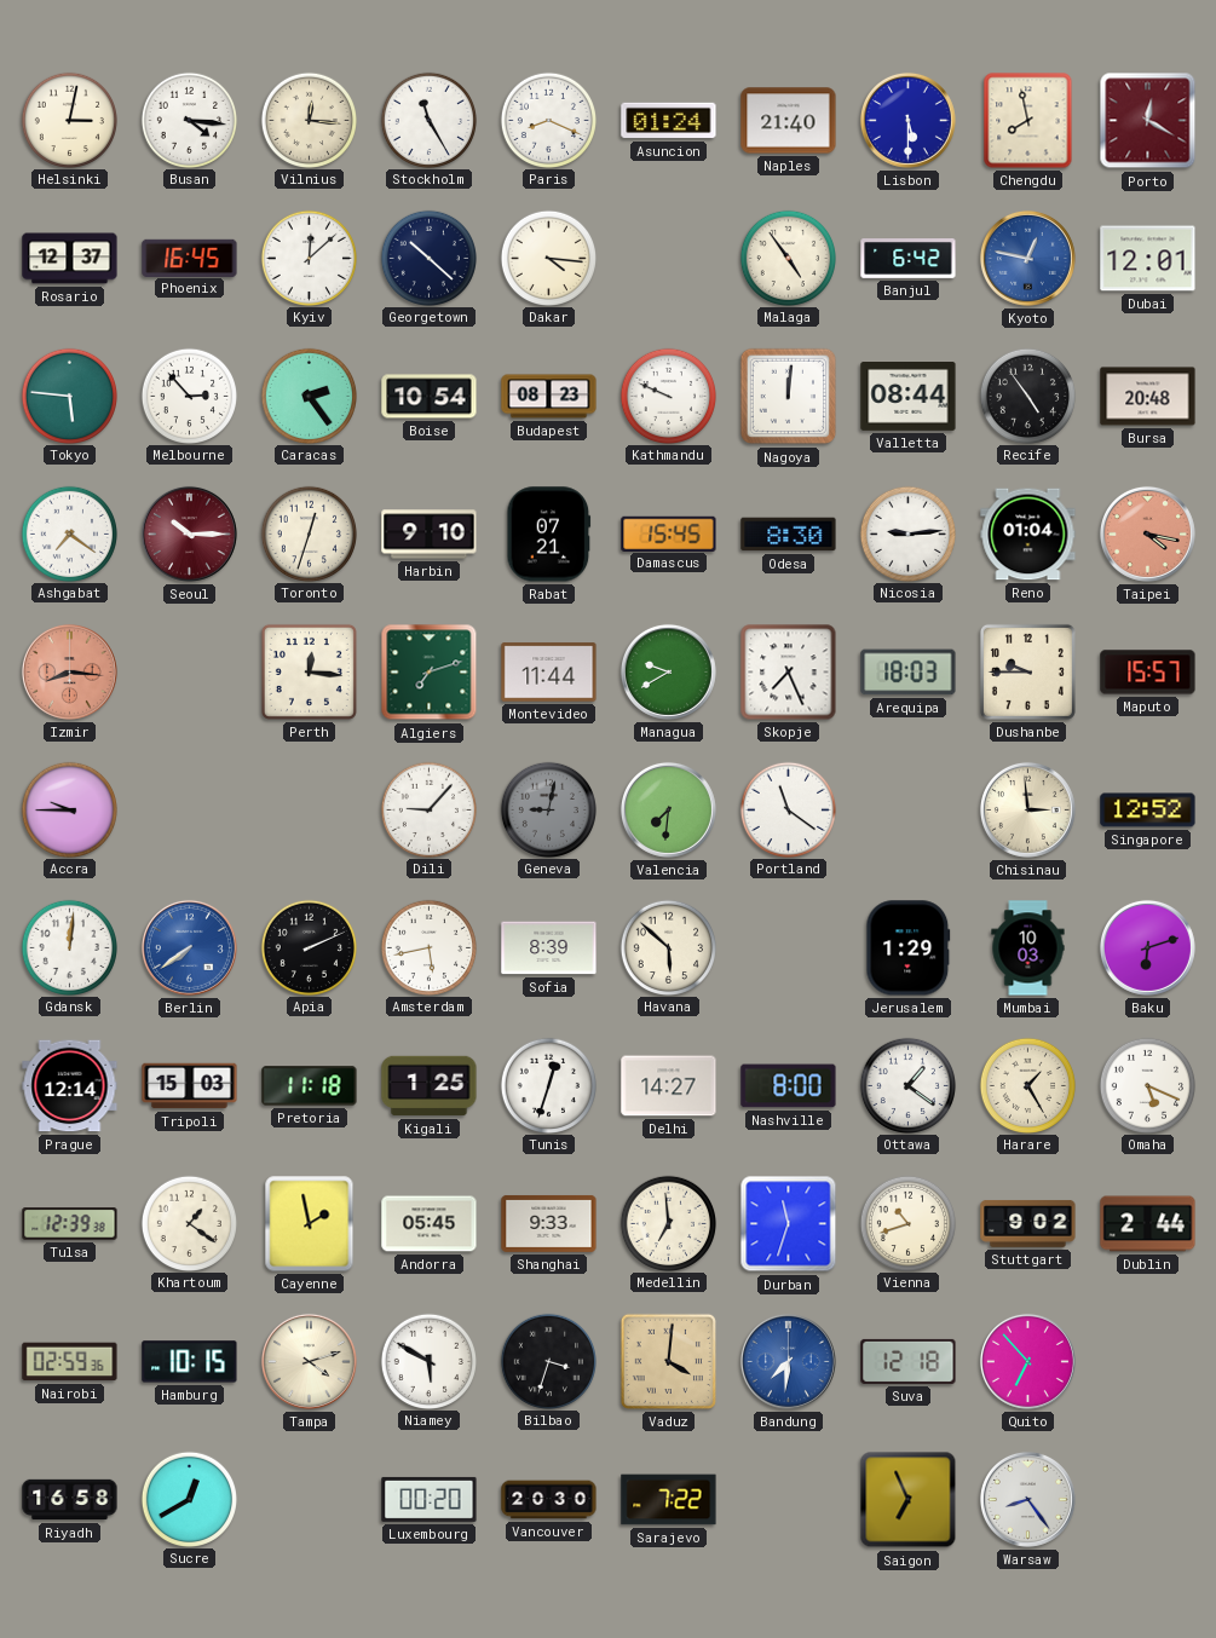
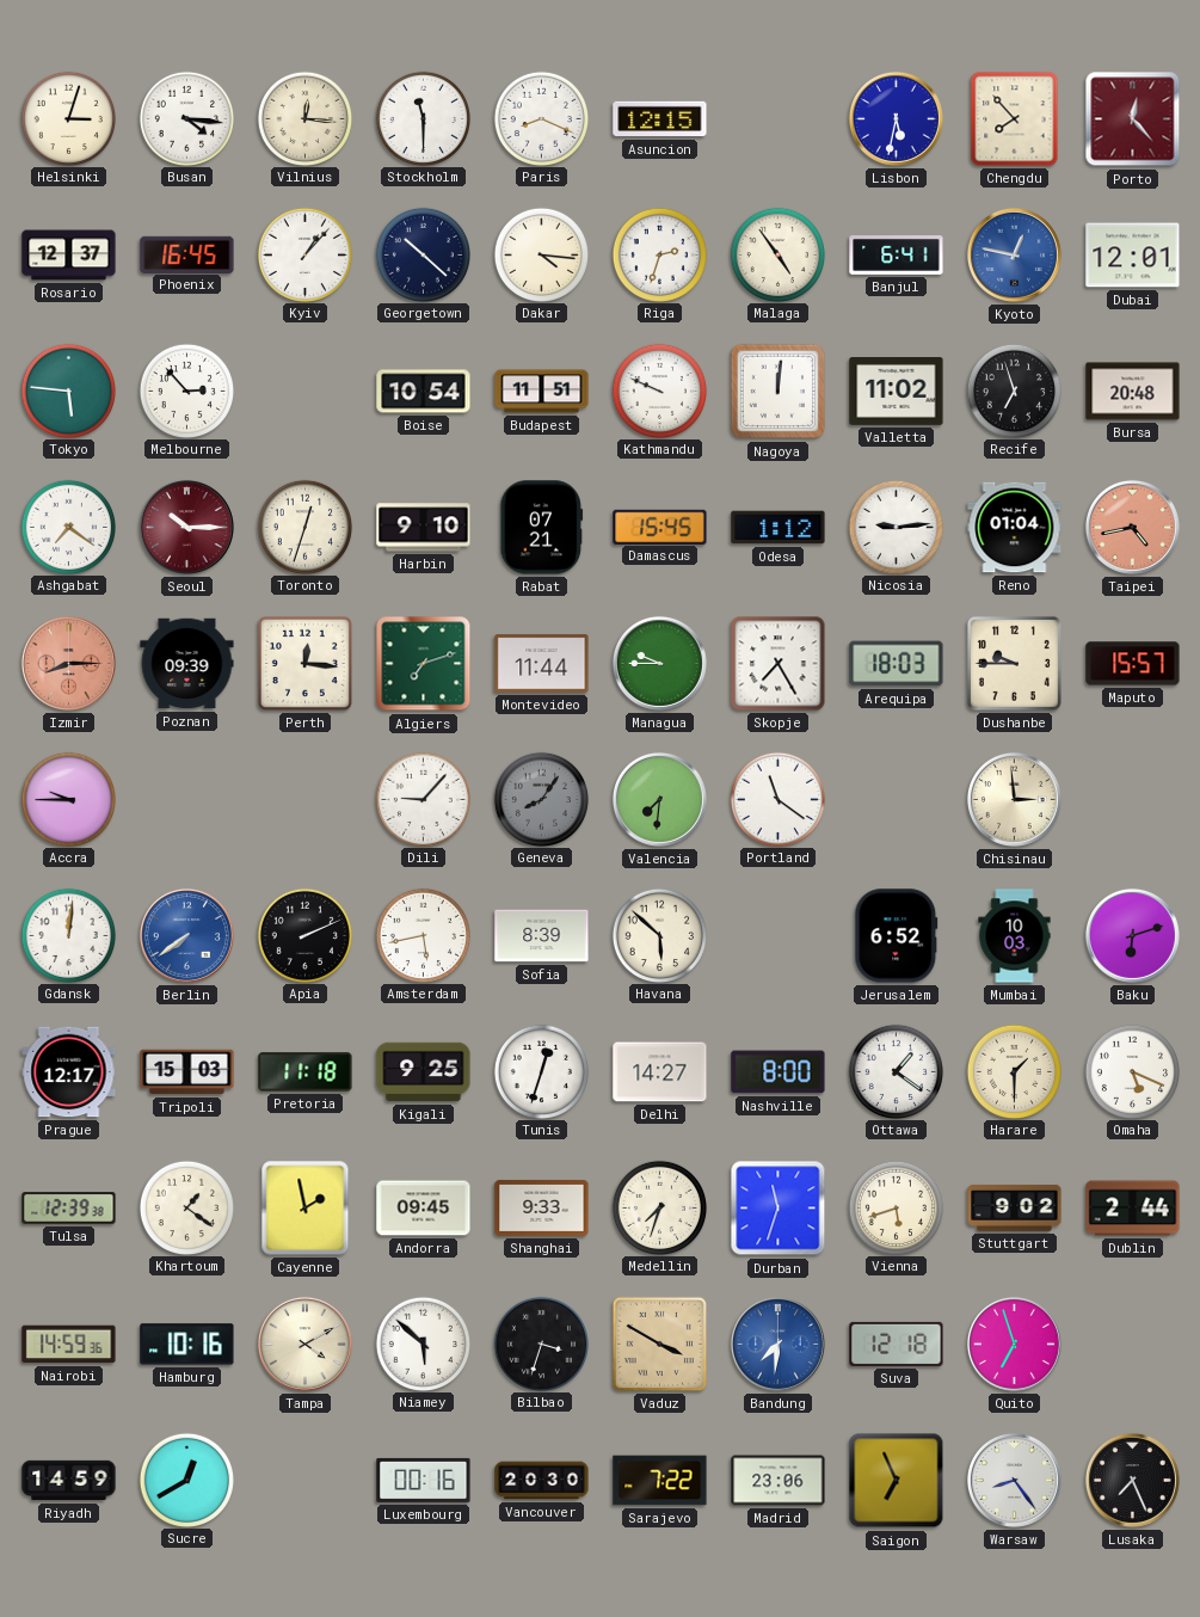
Helsinki: 3:02 -> 3:03 (68, 118)
Stockholm: 11:25 -> 11:30 (423, 118)
Asuncion: 01:24 -> 12:15 (660, 119)
Naples: 21:40 -> none (789, 121)
Lisbon: 5:30 -> 5:32 (896, 118)
Chengdu: 7:58 -> 7:53 (1015, 119)
Porto: 12:20 -> 12:23 (1133, 119)
Kyiv: 12:08 -> 1:07 (304, 254)
Riga: none -> 2:33 (659, 254)
Banjul: 6:42 -> 6:41 (897, 256)
Caracas: 2:24 -> none (309, 396)
Budapest: 08:23 -> 11:51 (542, 392)
Valletta: 08:44 -> 11:02 (897, 392)
Recife: 4:54 -> 6:57 (1014, 391)
Odesa: 8:30 -> 1:12 (779, 528)
Taipei: 4:17 -> 4:43 (1132, 527)
Izmir: 8:16 -> 8:15 (68, 663)
Poznan: none -> 09:39 (187, 664)
Managua: 9:40 -> 9:45 (659, 663)
Skopje: 7:26 -> 7:25 (779, 664)
Geneva: 9:02 -> 8:06 (541, 799)
Singapore: 12:52 -> none (1148, 811)
Jerusalem: 1:29 -> 6:52 (897, 936)
Prague: 12:14 -> 12:17 (69, 1072)
Kigali: 1:25 -> 9:25 (424, 1072)
Harare: 1:25 -> 1:30 (1014, 1071)
Andorra: 05:45 -> 09:45 (424, 1209)
Medellin: 6:59 -> 7:33 (659, 1207)
Vienna: 10:42 -> 5:42 (896, 1207)
Nairobi: 02:59 -> 14:59 (69, 1345)
Hamburg: 10:15 -> 10:16 (187, 1345)
Tampa: 4:12 -> 4:10 (304, 1344)
Niamey: 5:50 -> 5:52 (423, 1344)
Vaduz: 4:01 -> 3:50 (659, 1344)
Quito: 6:53 -> 6:57 (1014, 1344)
Riyadh: 16:58 -> 14:59 (69, 1481)
Luxembourg: 00:20 -> 00:16 (424, 1480)
Madrid: none -> 23:06 (779, 1481)
Lusaka: none -> 7:26 (1132, 1480)
